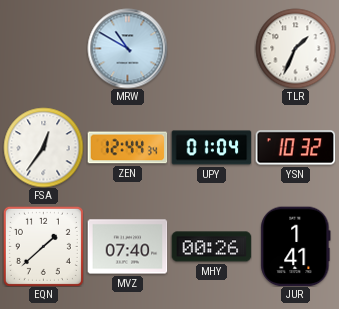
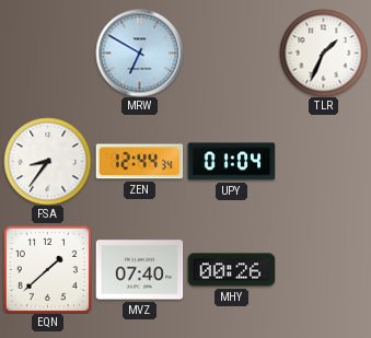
MRW: 10:50 -> 6:50 (139, 53)
FSA: 12:36 -> 8:36 (47, 161)
YSN: 10:32 -> none (295, 148)
JUR: 1:41 -> none (296, 246)
